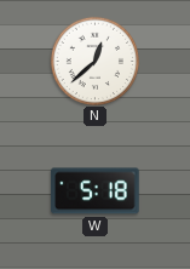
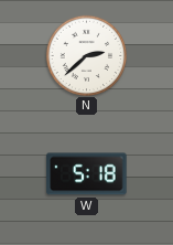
N: 12:38 -> 2:38 (86, 55)
